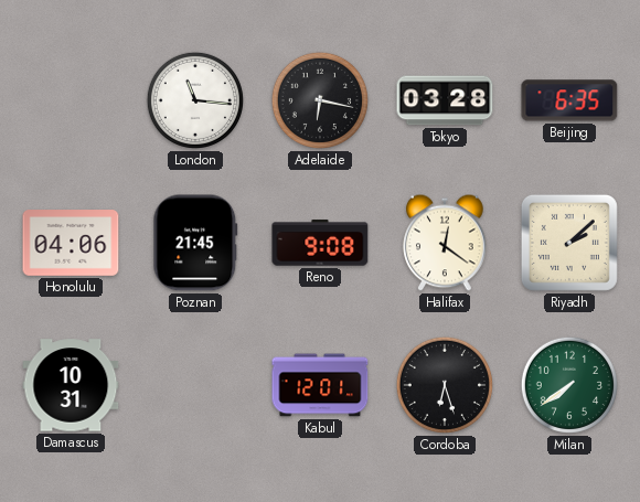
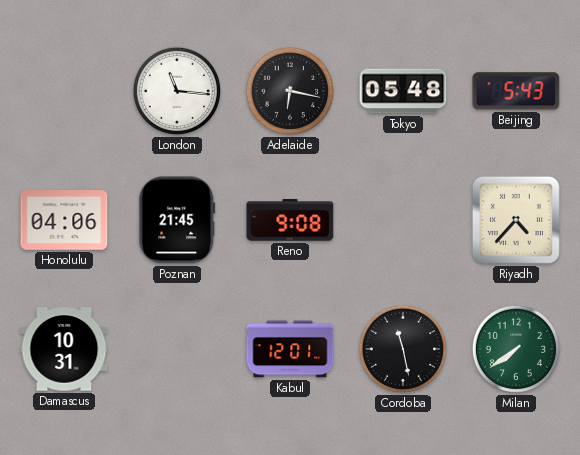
Tokyo: 03:28 -> 05:48 (403, 91)
Beijing: 6:35 -> 5:43 (516, 91)
Halifax: 12:21 -> none (445, 243)
Riyadh: 2:08 -> 4:37 (516, 220)
Cordoba: 6:27 -> 11:28 (403, 349)
